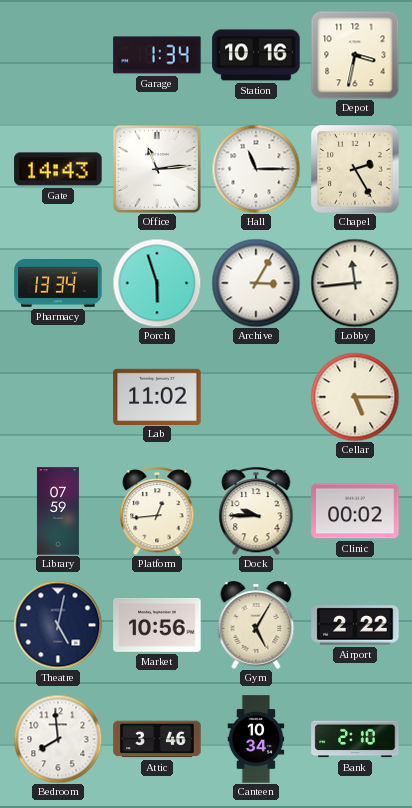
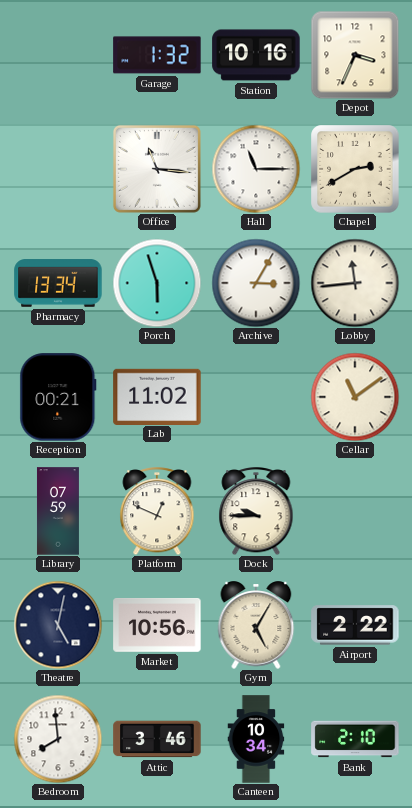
Garage: 1:34 -> 1:32 (157, 55)
Depot: 3:32 -> 3:34 (355, 55)
Gate: 14:43 -> none (58, 169)
Office: 11:14 -> 11:16 (157, 169)
Chapel: 2:25 -> 2:40 (355, 169)
Reception: none -> 00:21 (58, 397)
Cellar: 5:15 -> 11:09 (355, 397)
Platform: 12:44 -> 12:49 (157, 511)
Clinic: 00:02 -> none (355, 511)
